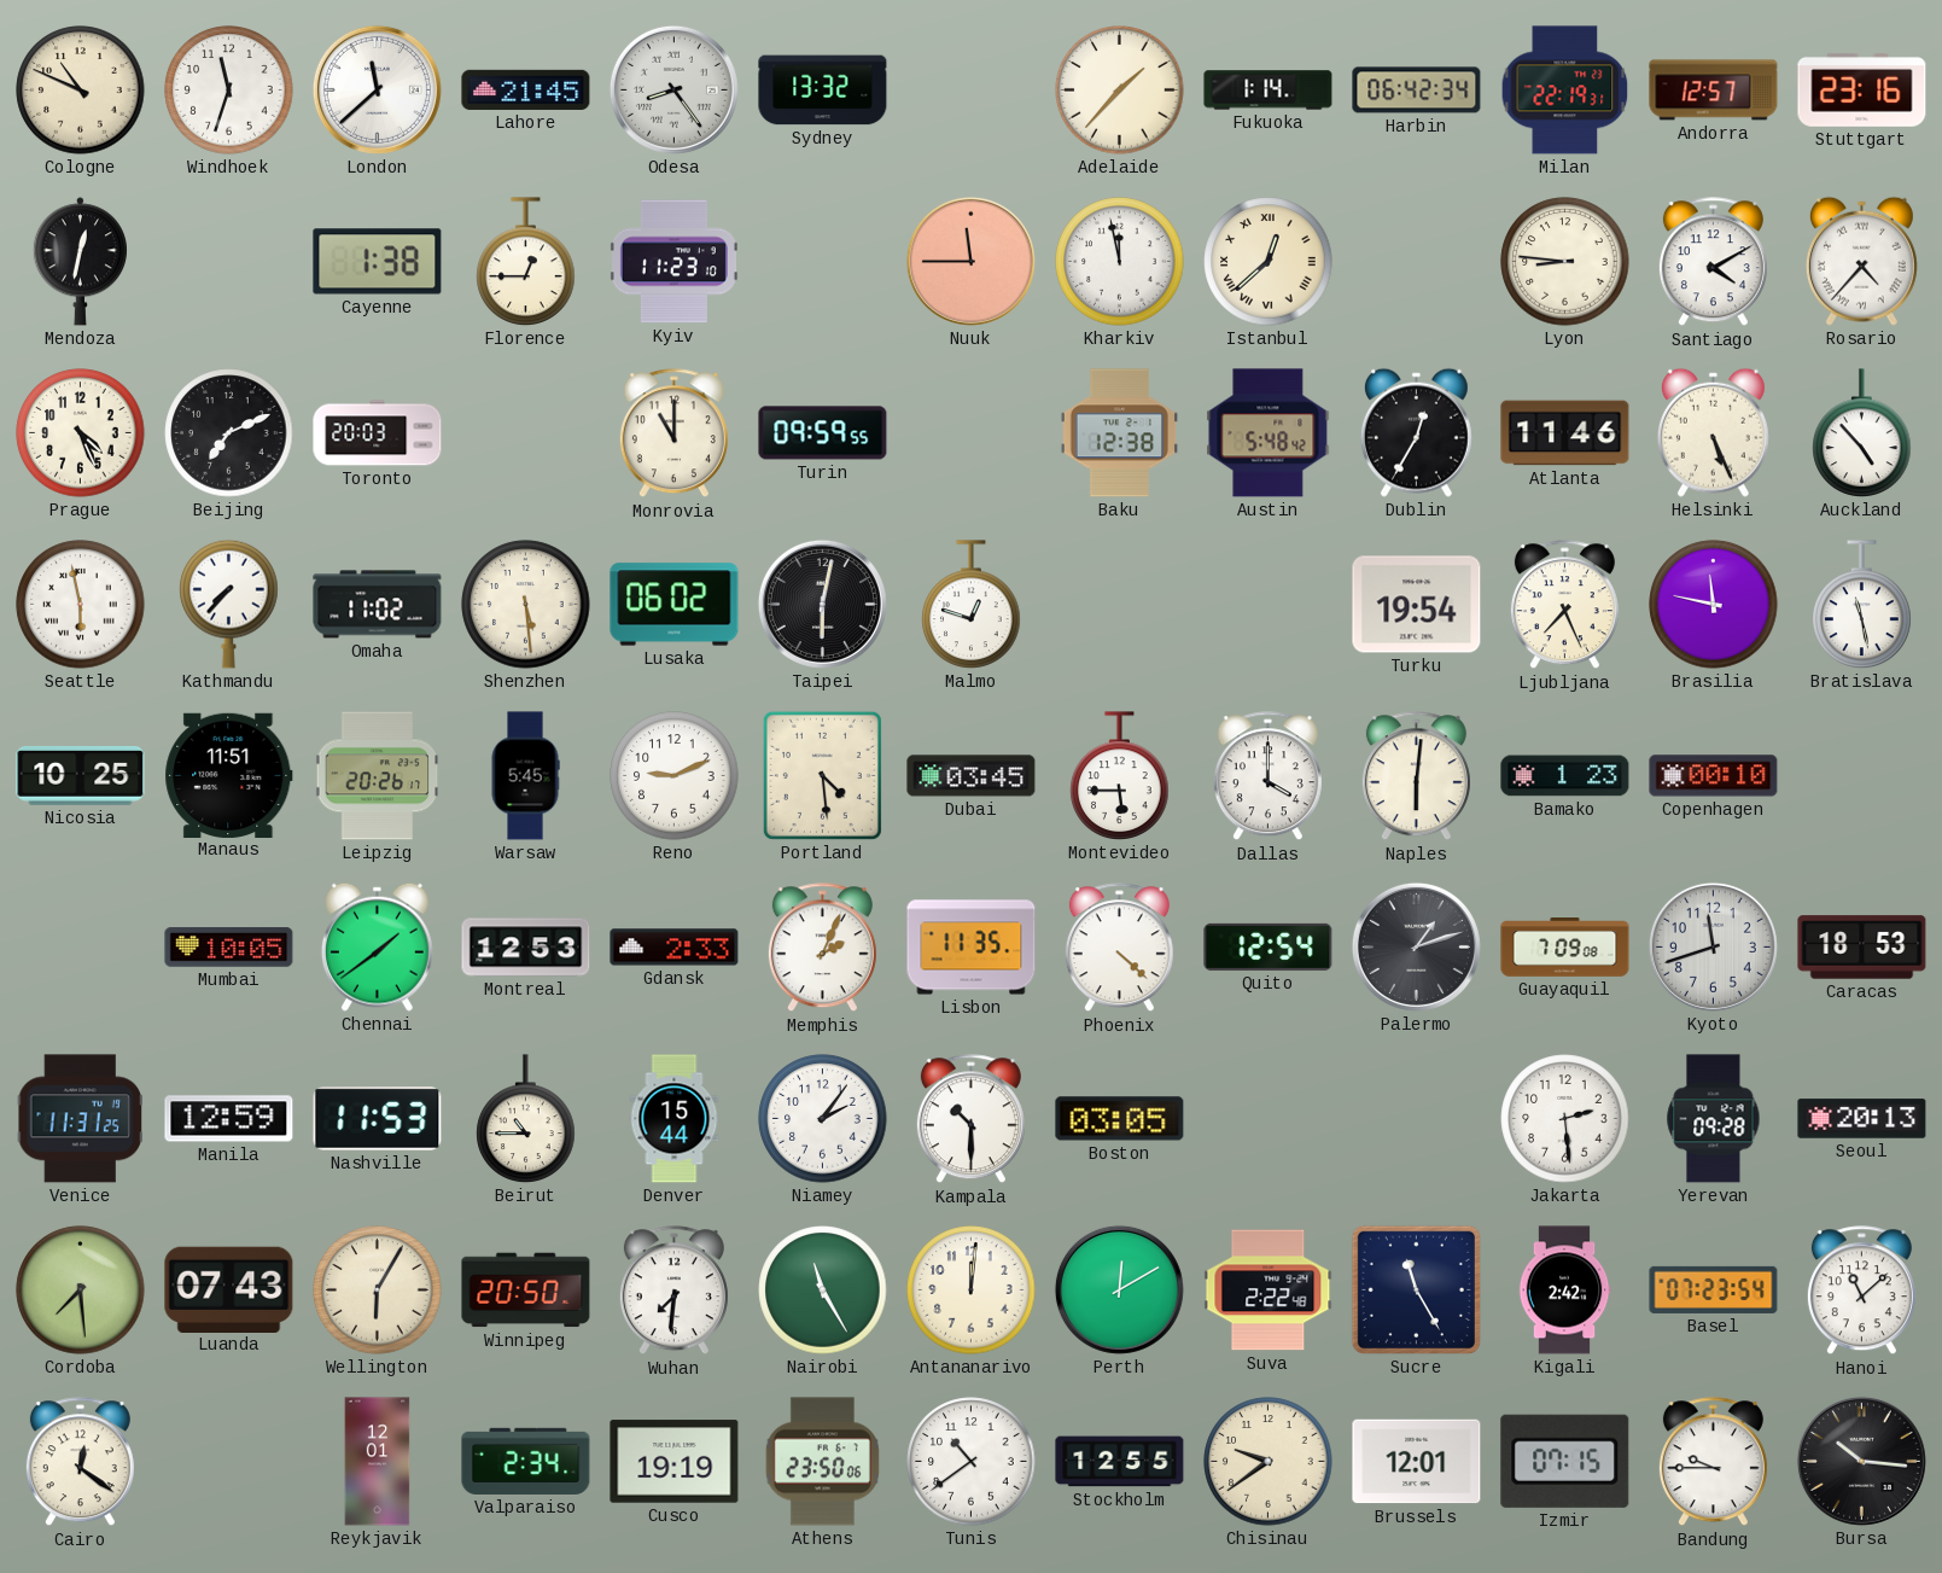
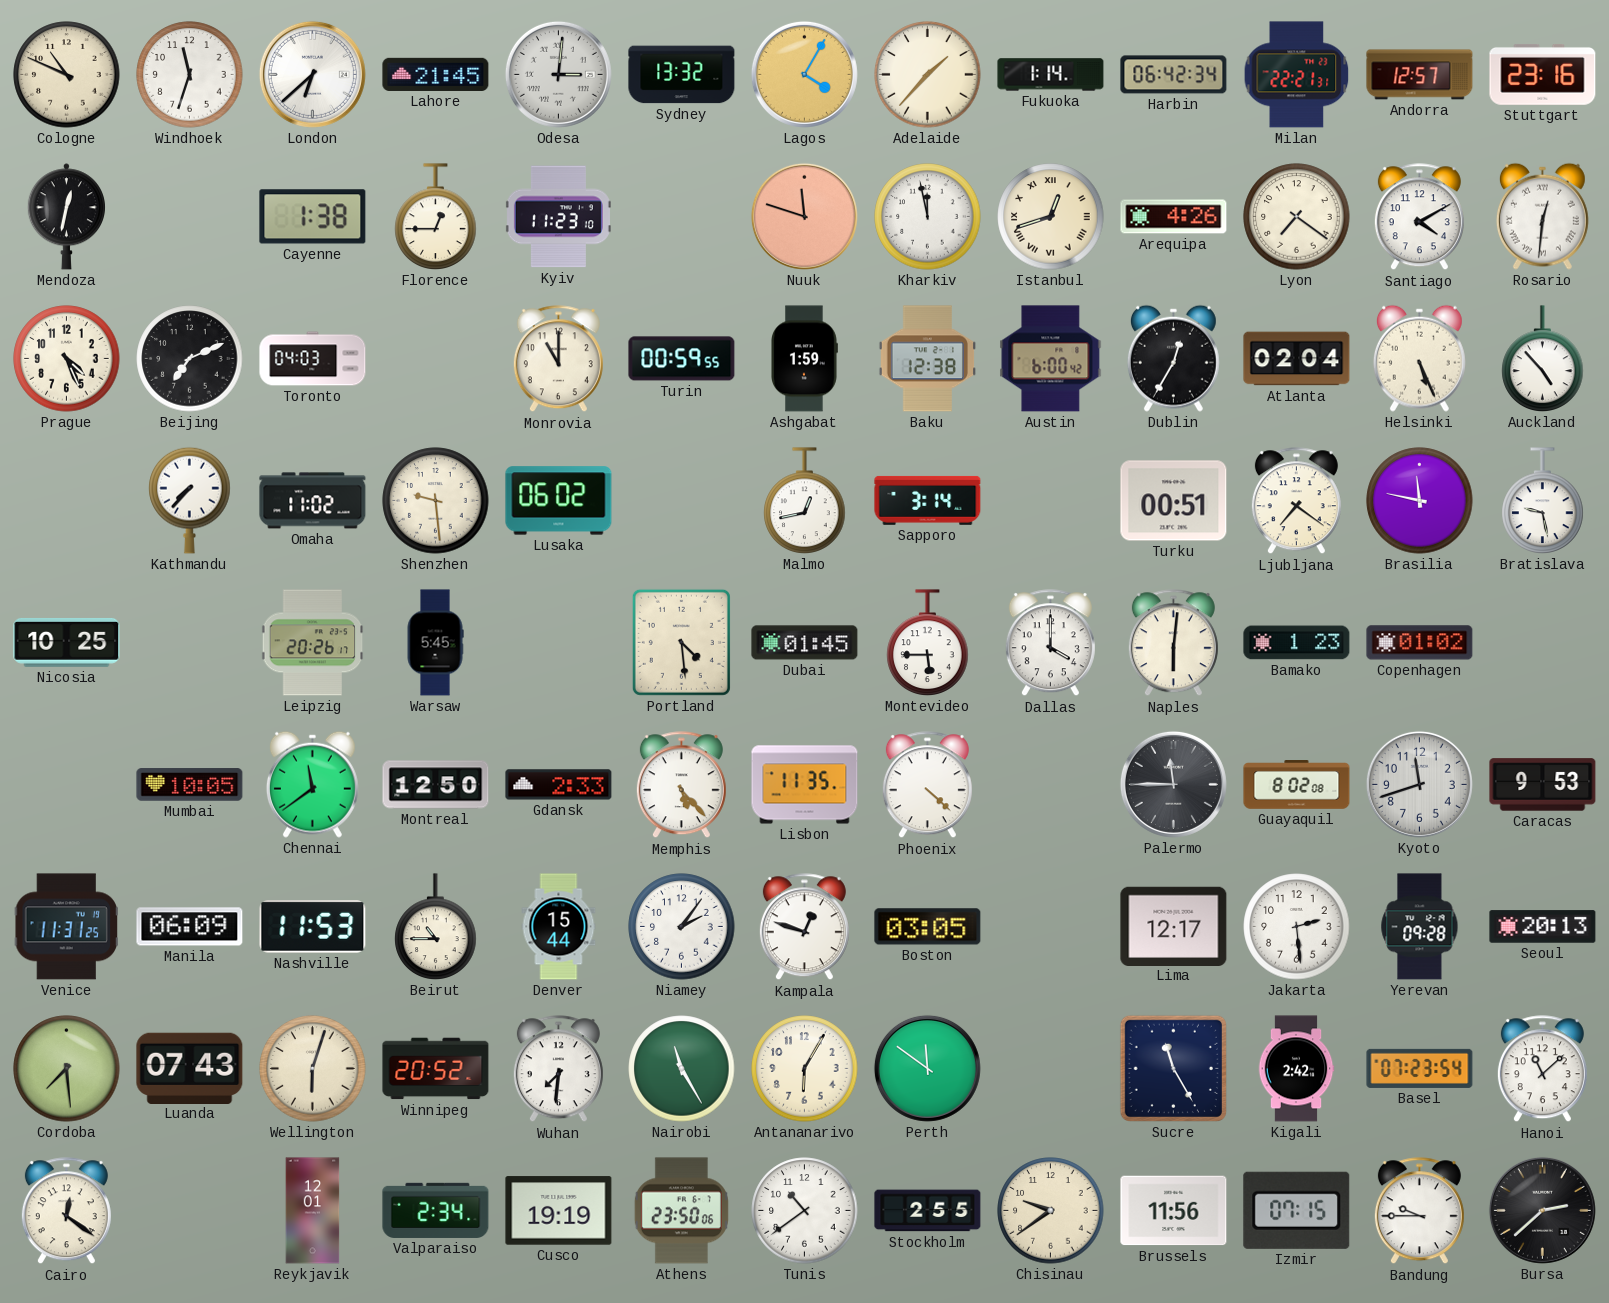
London: 11:38 -> 6:38 (312, 74)
Odesa: 8:24 -> 3:01 (558, 74)
Lagos: none -> 4:05 (804, 74)
Milan: 22:19 -> 22:21 (1297, 75)
Nuuk: 11:45 -> 11:48 (804, 216)
Istanbul: 12:38 -> 12:42 (1051, 217)
Arequipa: none -> 4:26 (1174, 217)
Lyon: 8:46 -> 7:21 (1297, 217)
Rosario: 4:37 -> 12:31 (1542, 216)
Toronto: 20:03 -> 04:03 (313, 359)
Turin: 09:59 -> 00:59 (682, 359)
Ashgabat: none -> 1:59 (804, 359)
Austin: 5:48 -> 6:00 (1051, 359)
Atlanta: 11:46 -> 02:04 (1297, 359)
Seattle: 5:58 -> none (81, 605)
Shenzhen: 5:29 -> 9:29 (436, 501)
Taipei: 6:02 -> none (822, 604)
Malmo: 12:48 -> 12:43 (805, 501)
Sapporo: none -> 3:14 (928, 500)
Turku: 19:54 -> 00:51 (1174, 501)
Ljubljana: 7:26 -> 7:21 (1296, 501)
Bratislava: 11:28 -> 9:28 (1543, 501)
Manaus: 11:51 -> none (229, 775)
Reno: 9:11 -> none (675, 776)
Dubai: 03:45 -> 01:45 (805, 643)
Copenhagen: 00:10 -> 01:02 (1420, 643)
Chennai: 1:39 -> 11:39 (312, 784)
Montreal: 12:53 -> 12:50 (436, 785)
Memphis: 2:04 -> 5:23 (681, 785)
Quito: 12:54 -> none (1269, 946)
Palermo: 1:12 -> 11:45 (1173, 784)
Guayaquil: 7:09 -> 8:02 (1297, 785)
Caracas: 18:53 -> 9:53 (1543, 785)
Manila: 12:59 -> 06:09 (190, 927)
Kampala: 10:30 -> 12:48 (804, 927)
Lima: none -> 12:17 (1174, 926)
Wellington: 6:05 -> 6:03 (313, 1069)
Winnipeg: 20:50 -> 20:52 (436, 1069)
Antananarivo: 12:01 -> 6:05 (805, 1069)
Perth: 12:10 -> 11:51 (927, 1068)
Suva: 2:22 -> none (1269, 1291)
Stockholm: 12:55 -> 2:55 (928, 1211)
Brussels: 12:01 -> 11:56 (1174, 1211)
Bursa: 10:16 -> 2:38 (1542, 1210)
